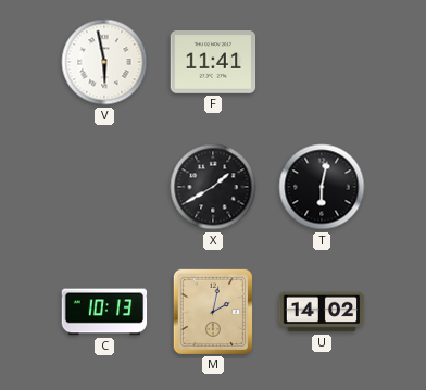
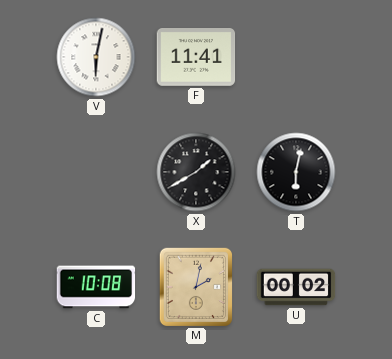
V: 5:58 -> 6:02 (96, 57)
C: 10:13 -> 10:08 (96, 287)
U: 14:02 -> 00:02 (296, 287)
